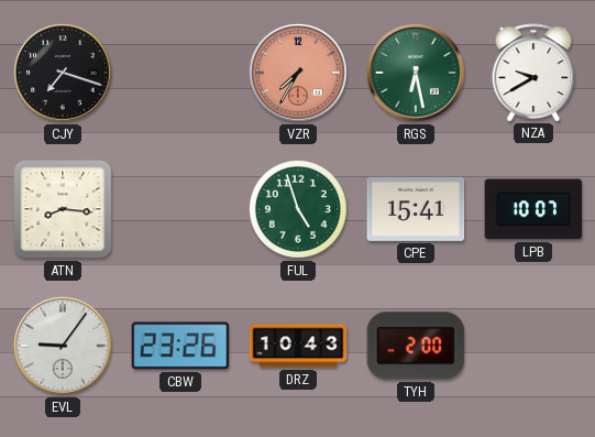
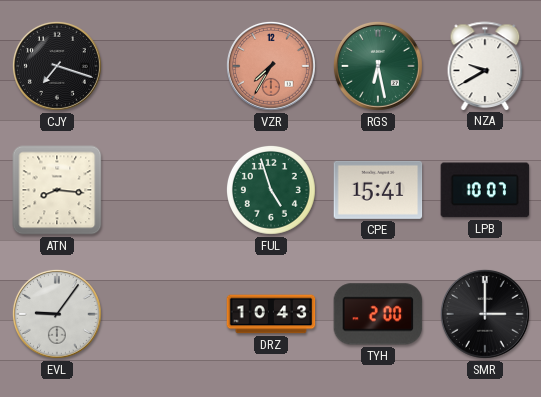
CBW: 23:26 -> none (180, 346)
SMR: none -> 3:00 (485, 314)
